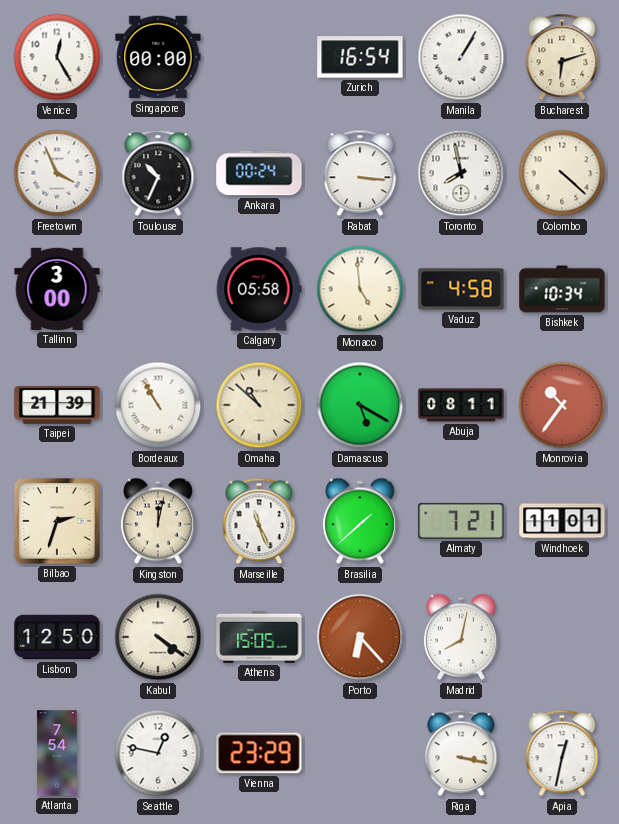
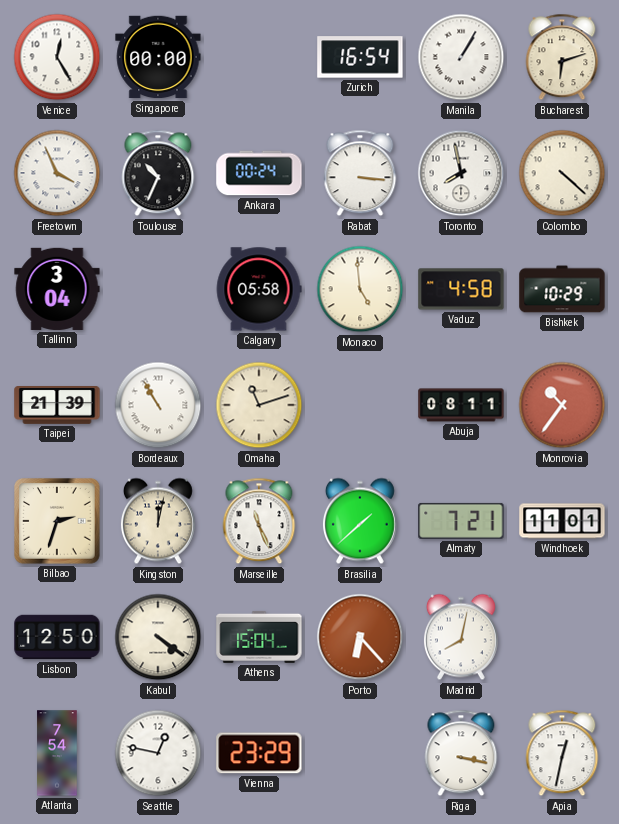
Tallinn: 3:00 -> 3:04 (57, 289)
Bishkek: 10:34 -> 10:29 (562, 289)
Omaha: 10:52 -> 11:12 (259, 405)
Damascus: 5:20 -> none (360, 405)
Athens: 15:05 -> 15:04 (259, 637)
